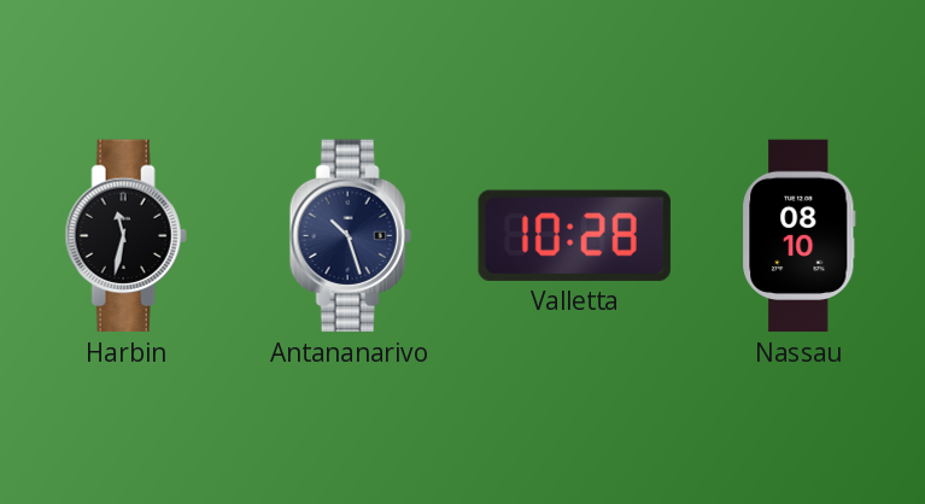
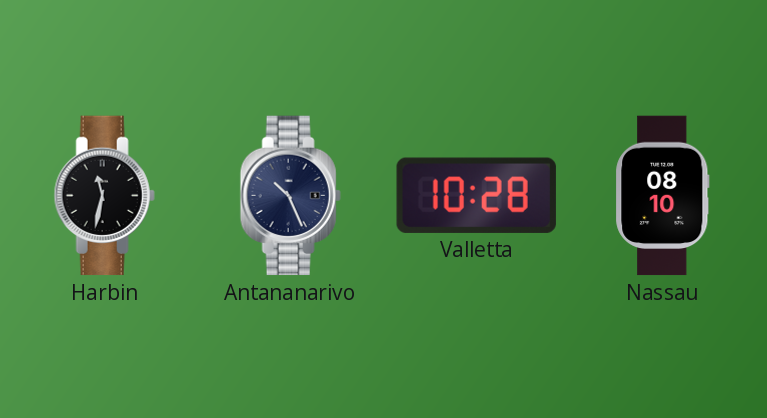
Antananarivo: 10:27 -> 10:26 (290, 196)
